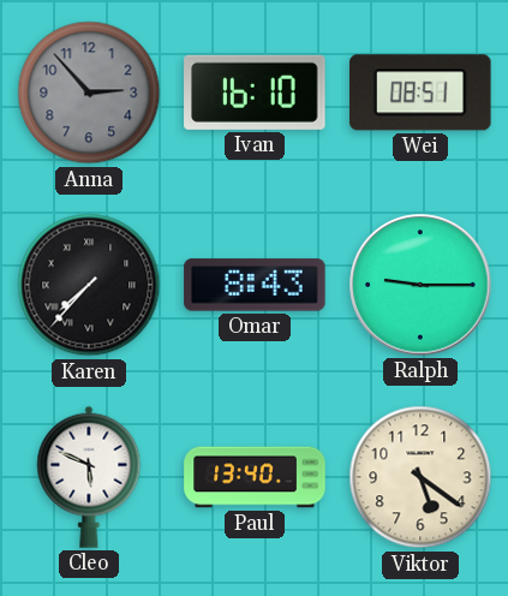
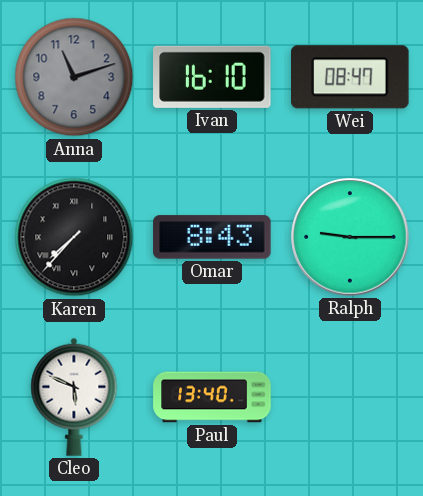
Anna: 2:53 -> 11:12 (74, 77)
Wei: 08:51 -> 08:47 (351, 77)
Viktor: 5:21 -> none (420, 477)
